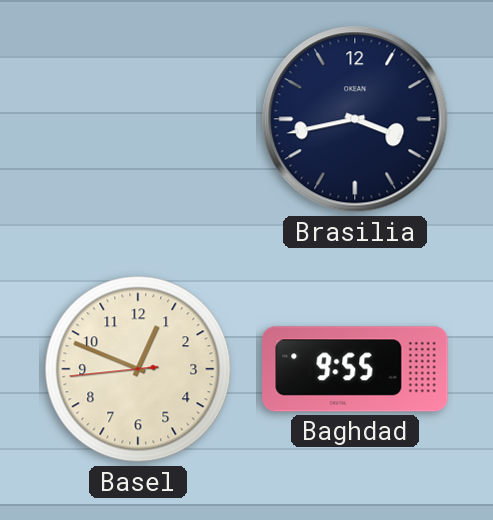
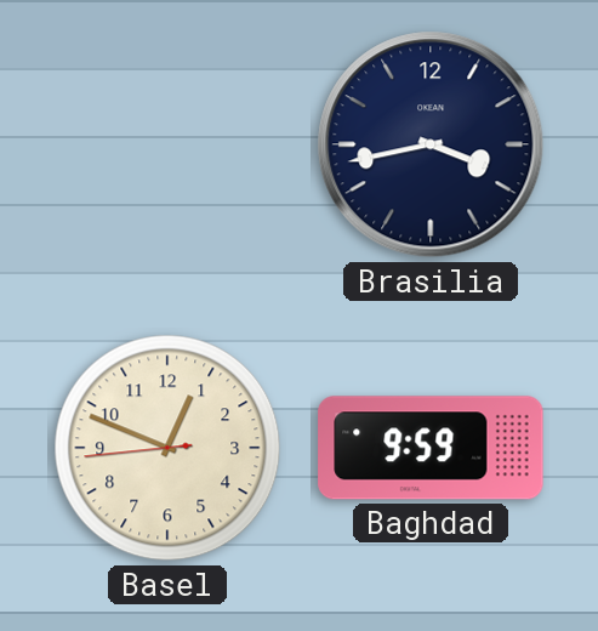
Baghdad: 9:55 -> 9:59 (431, 448)
